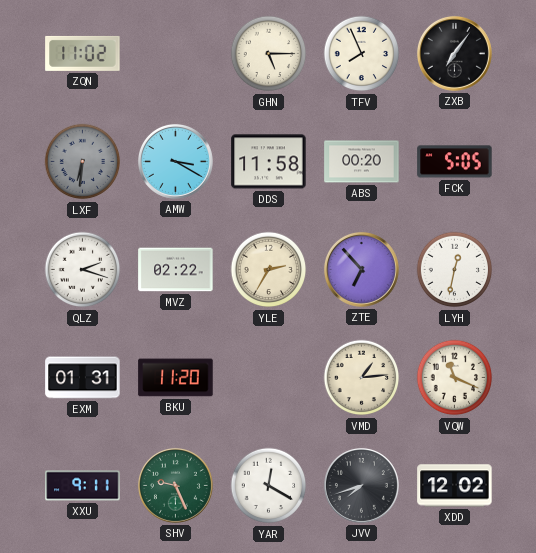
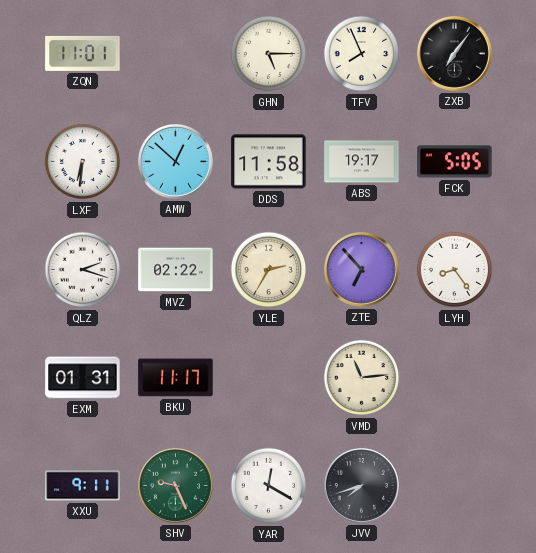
ZQN: 11:02 -> 11:01 (83, 53)
LXF dial: grey -> white (83, 162)
AMW: 3:20 -> 12:52 (175, 161)
ABS: 00:20 -> 19:17 (362, 162)
LYH: 12:32 -> 8:24 (455, 270)
BKU: 11:20 -> 11:17 (176, 378)
VMD: 1:14 -> 11:14 (362, 378)
VQW: 11:19 -> none (455, 378)
XDD: 12:02 -> none (455, 486)
